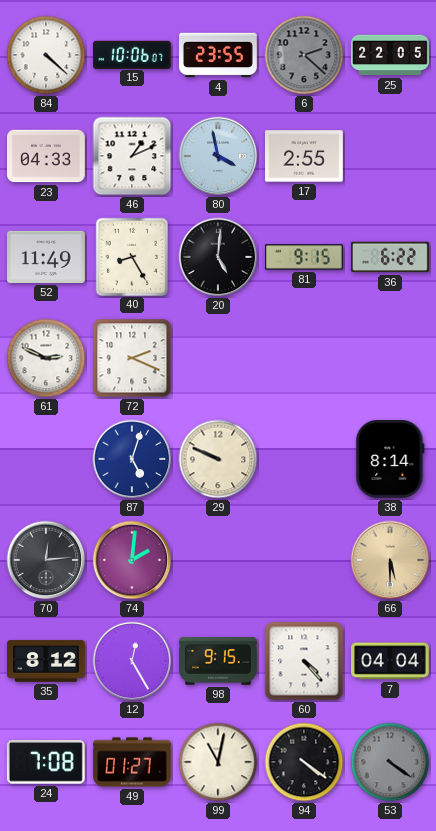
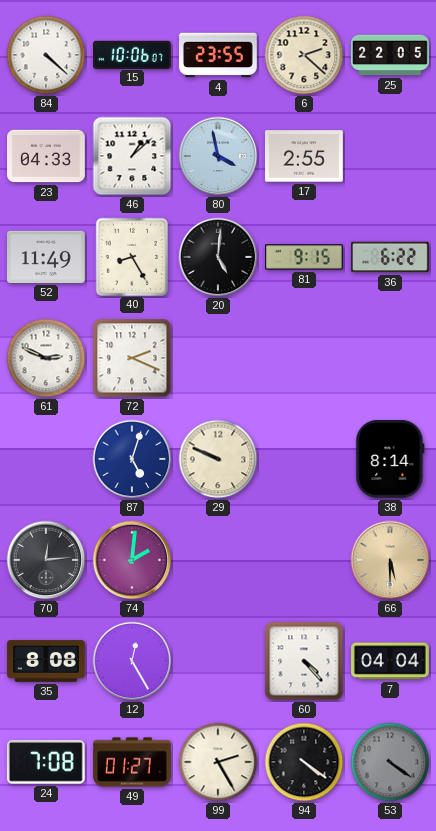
6 dial: grey -> cream (304, 55)
46: 1:11 -> 1:08 (132, 156)
35: 8:12 -> 8:08 (46, 661)
98: 9:15 -> none (218, 661)
99: 11:02 -> 2:25 (218, 762)
